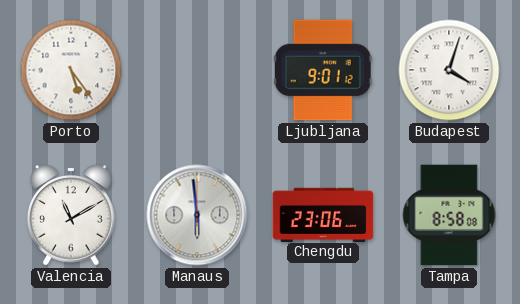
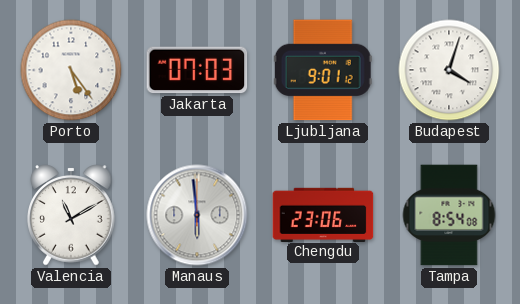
Jakarta: none -> 07:03 (197, 70)
Tampa: 8:58 -> 8:54 (449, 215)
